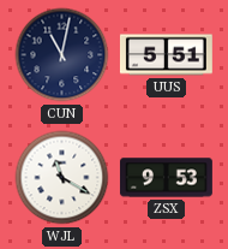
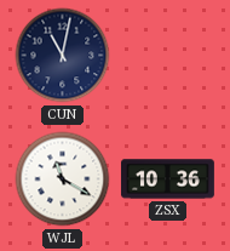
UUS: 5:51 -> none (166, 55)
ZSX: 9:53 -> 10:36 (167, 179)
